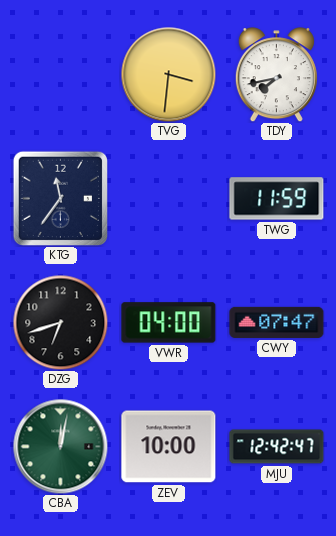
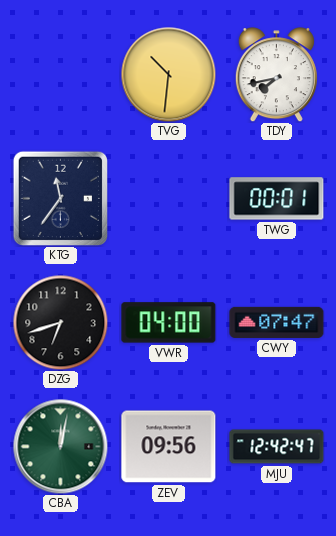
TVG: 3:31 -> 10:31 (168, 74)
TWG: 11:59 -> 00:01 (277, 199)
ZEV: 10:00 -> 09:56 (169, 447)
